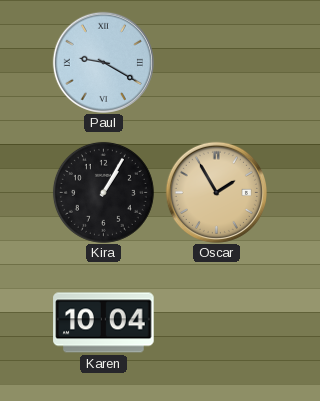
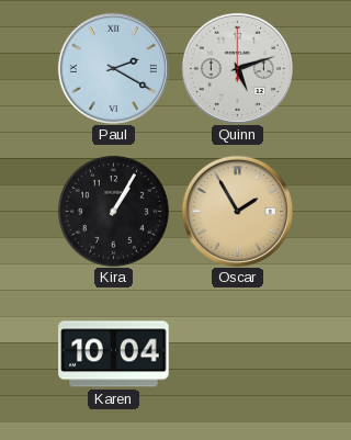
Paul: 9:20 -> 2:20 (113, 68)
Quinn: none -> 5:12 (237, 68)
